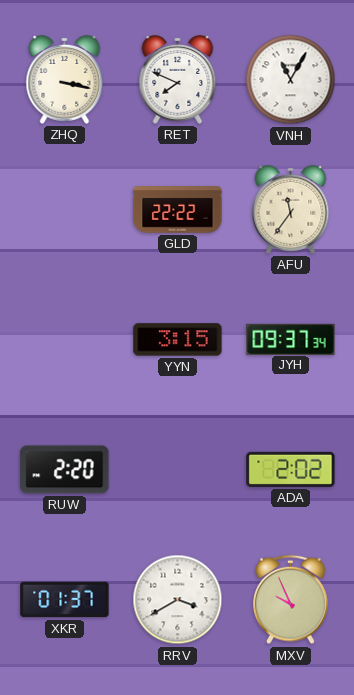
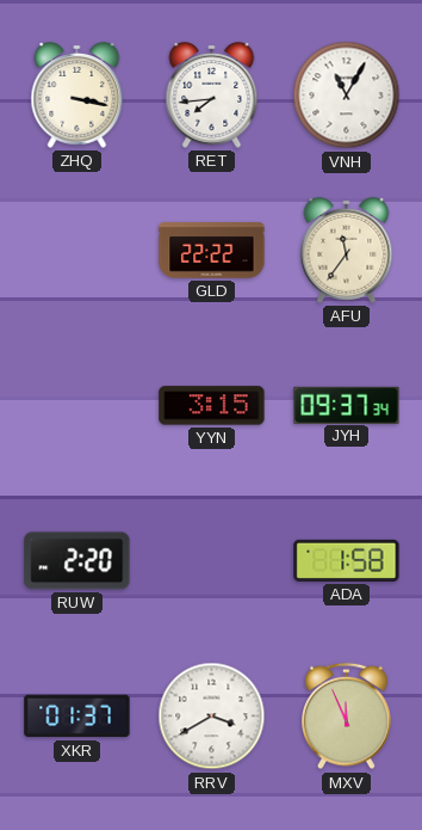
RET: 7:49 -> 7:44 (212, 94)
ADA: 2:02 -> 1:58 (347, 560)
MXV: 9:56 -> 11:56 (347, 717)
